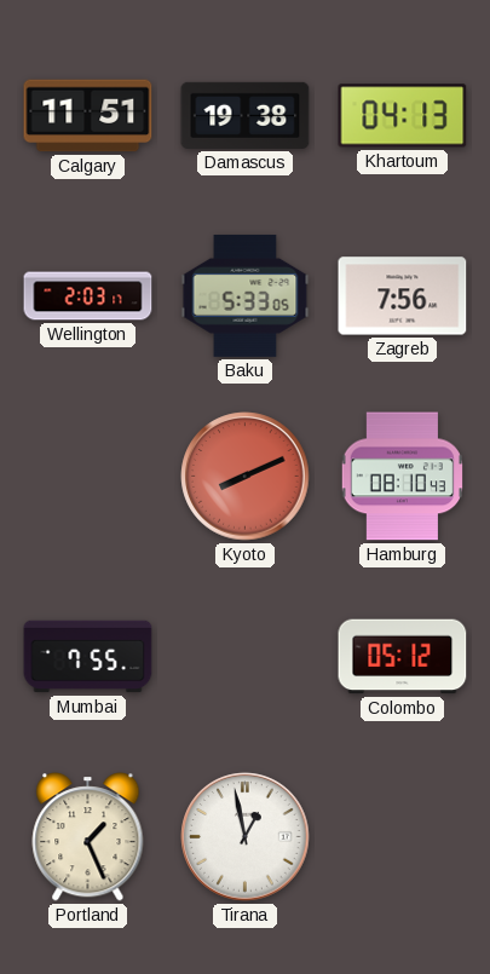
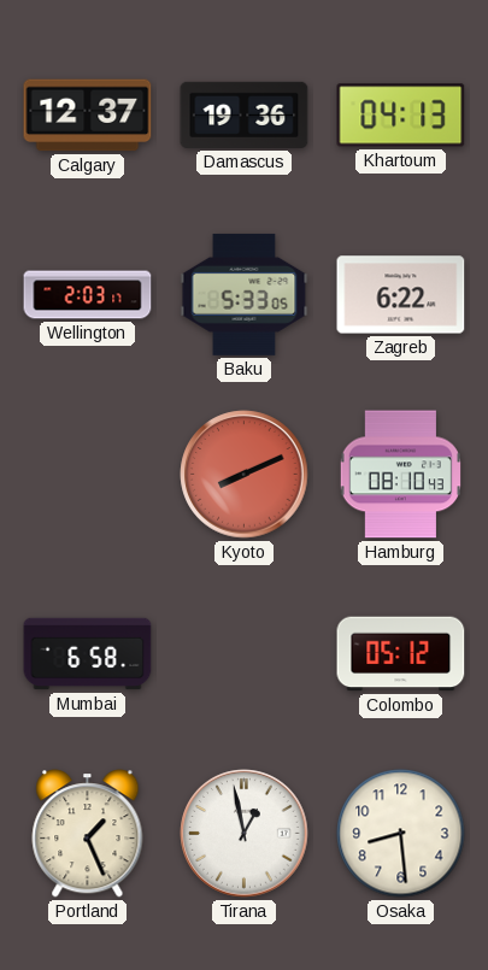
Calgary: 11:51 -> 12:37 (88, 116)
Damascus: 19:38 -> 19:36 (245, 114)
Zagreb: 7:56 -> 6:22 (401, 295)
Mumbai: 7:55 -> 6:58 (88, 654)
Osaka: none -> 8:29 (401, 834)
